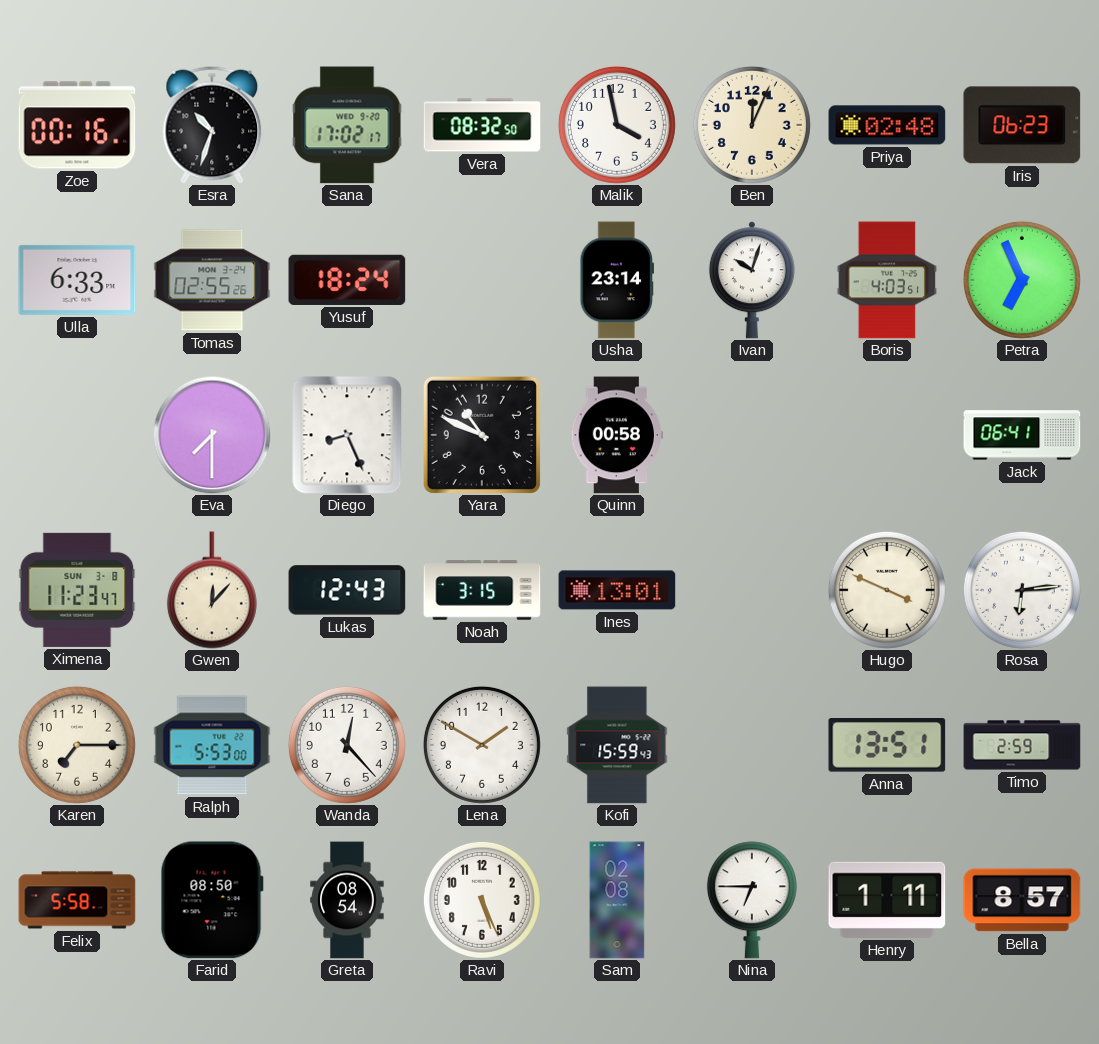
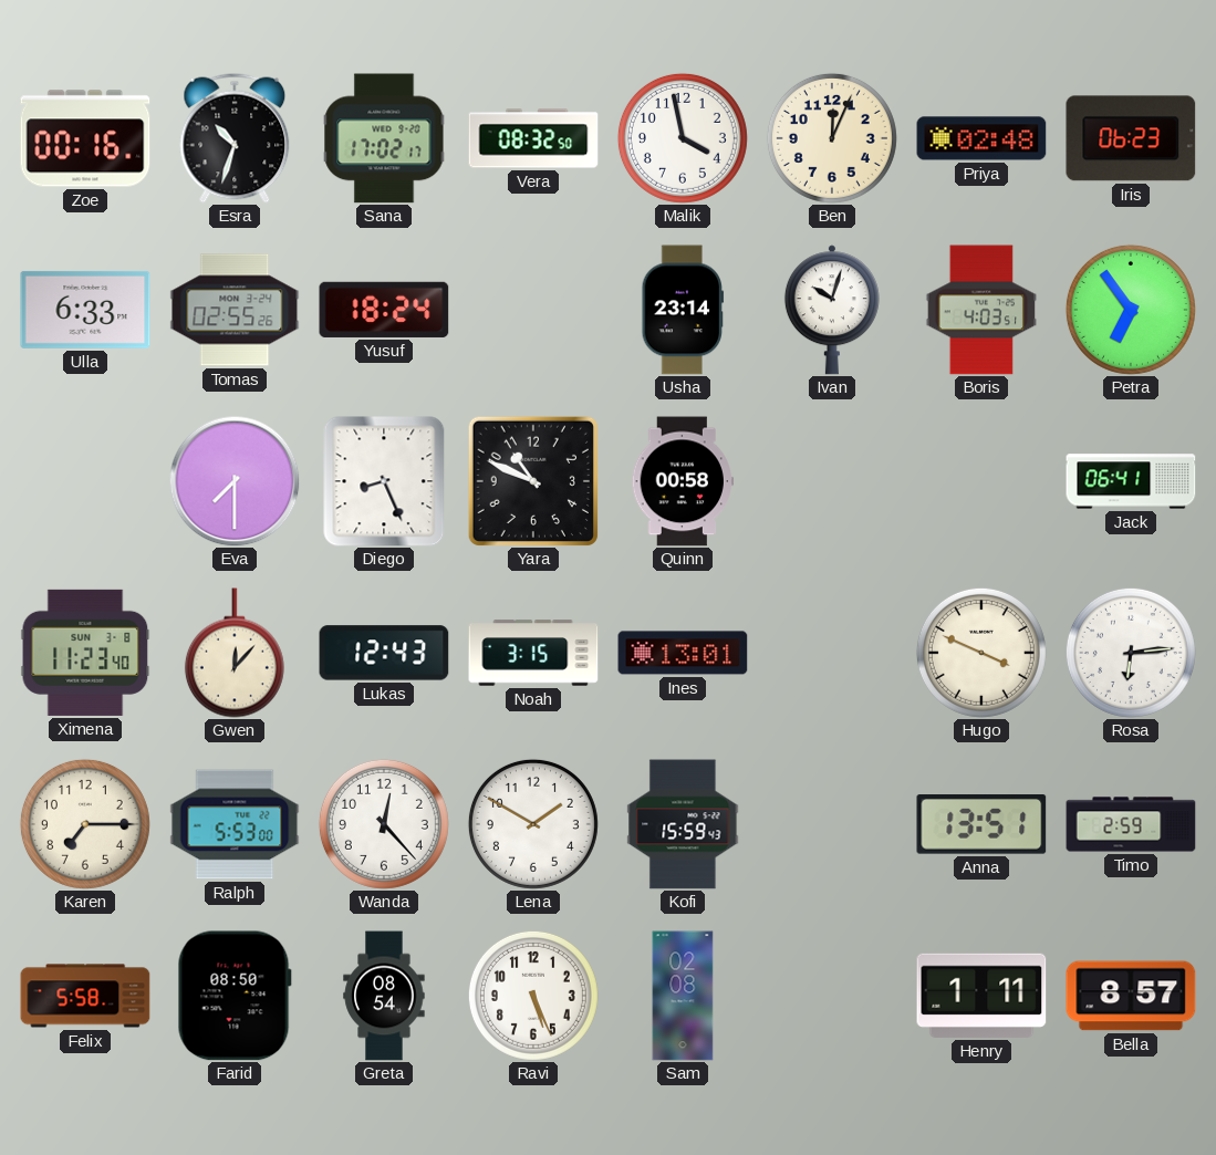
Petra: 6:56 -> 6:54 (1131, 310)
Ximena: 11:23:47 -> 11:23:40 (85, 653)
Nina: 6:45 -> none (752, 900)
